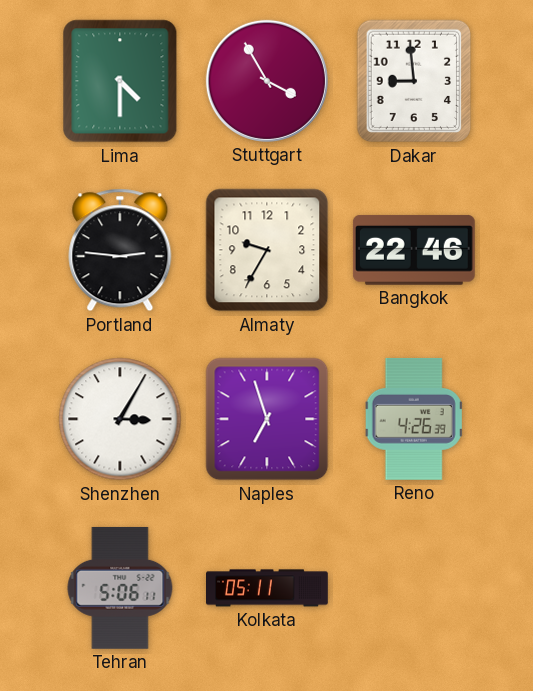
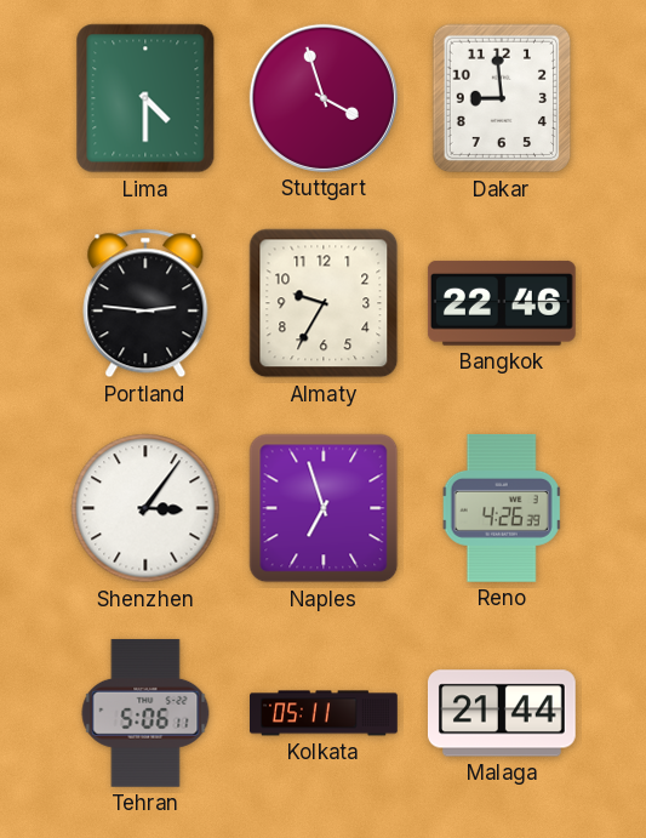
Stuttgart: 3:55 -> 3:57 (324, 98)
Shenzhen: 3:05 -> 3:06 (145, 508)
Malaga: none -> 21:44 (502, 713)
